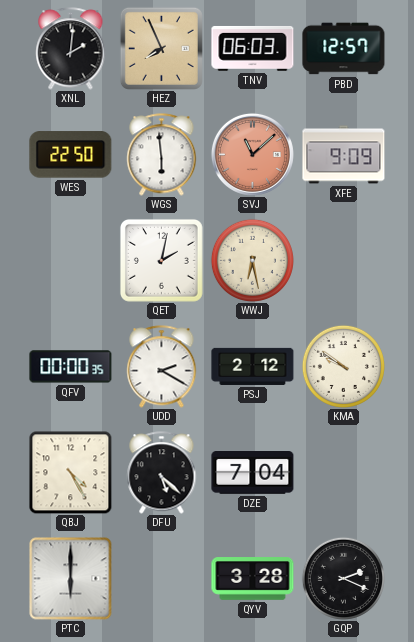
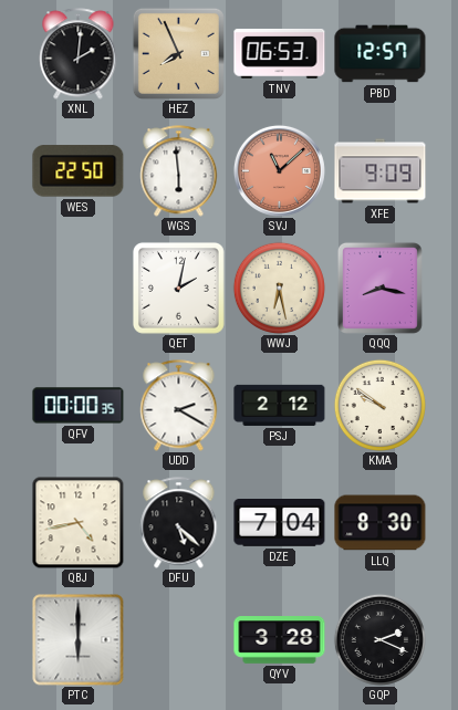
TNV: 06:03 -> 06:53 (280, 53)
QQQ: none -> 8:17 (379, 288)
QBJ: 4:25 -> 4:43 (77, 522)
LLQ: none -> 8:30 (381, 523)
